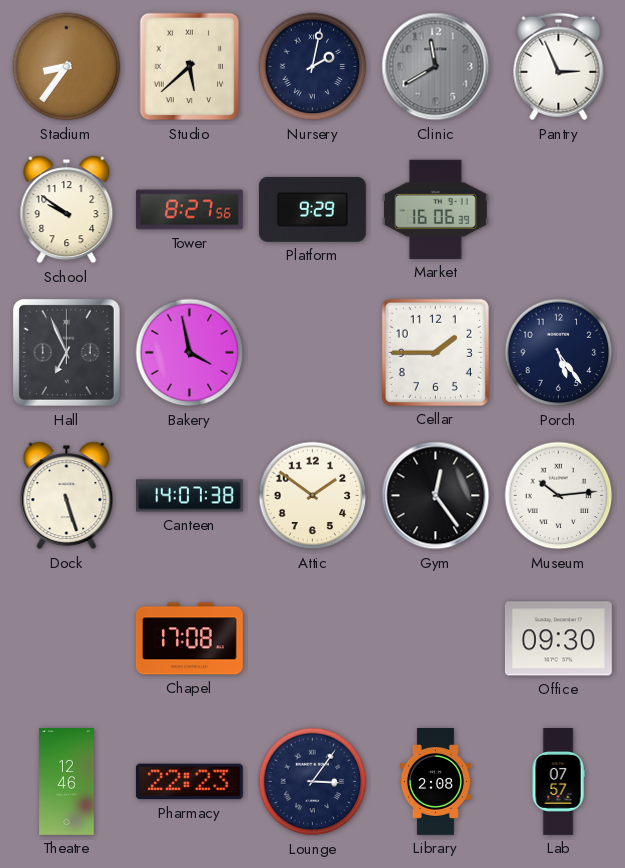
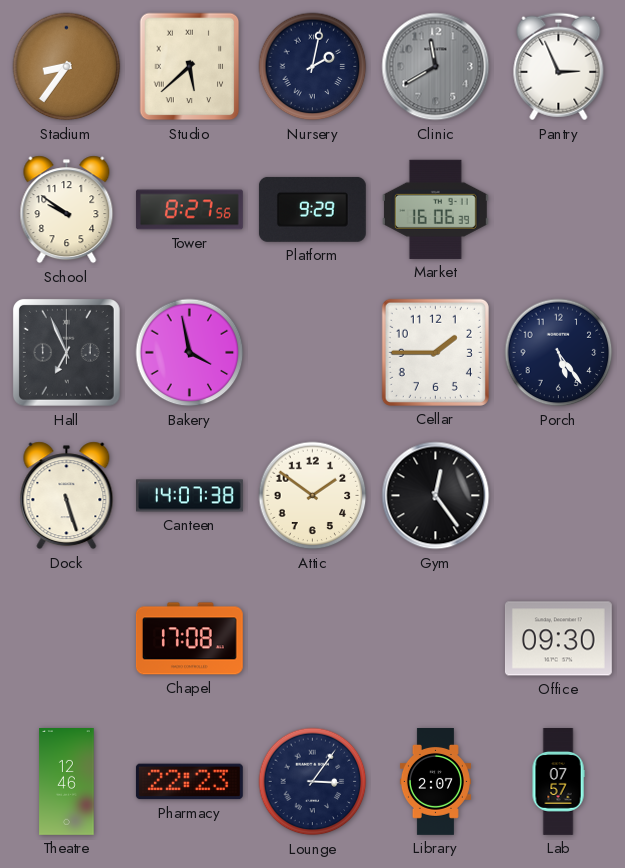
Museum: 10:14 -> none (559, 496)
Library: 2:08 -> 2:07 (435, 782)
